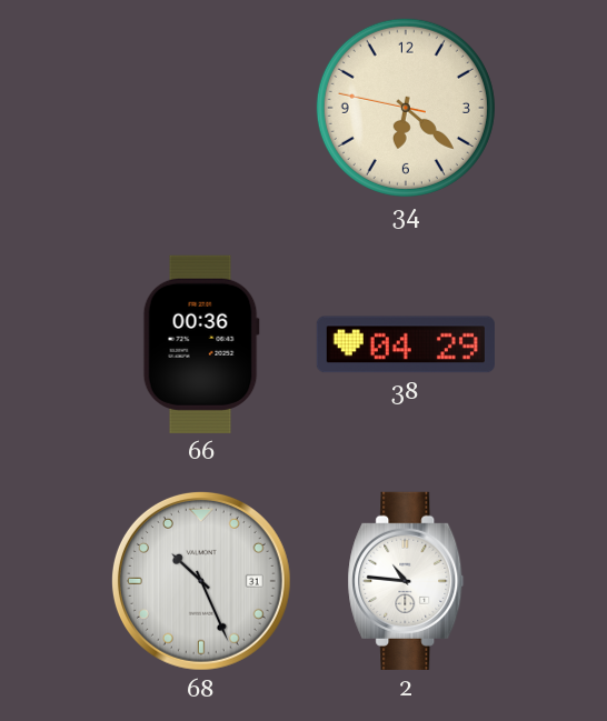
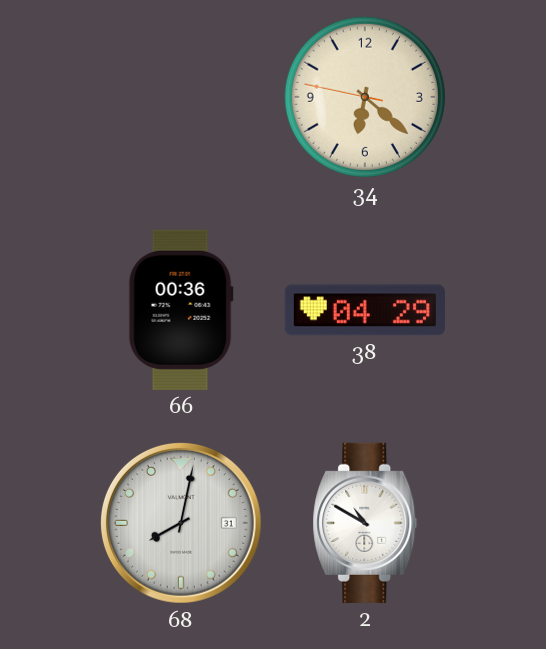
68: 10:26 -> 8:02 (181, 523)
2: 10:46 -> 10:50 (365, 523)
